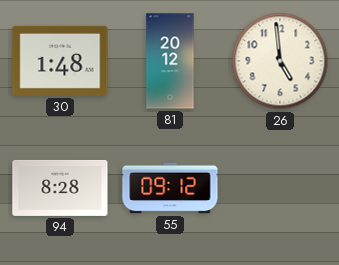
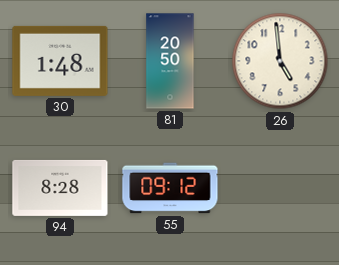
81: 20:12 -> 20:50 (170, 61)
